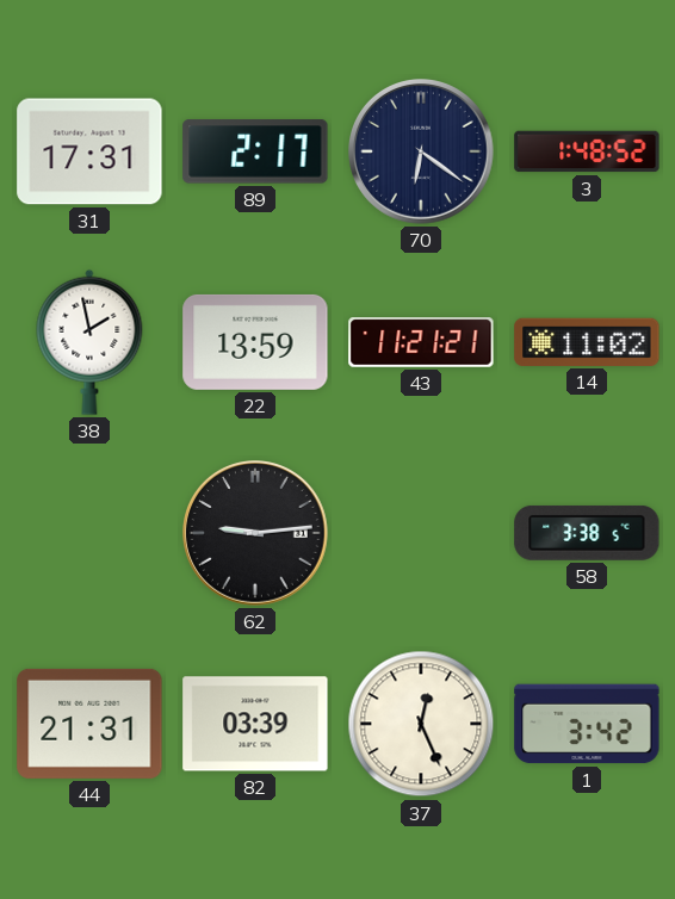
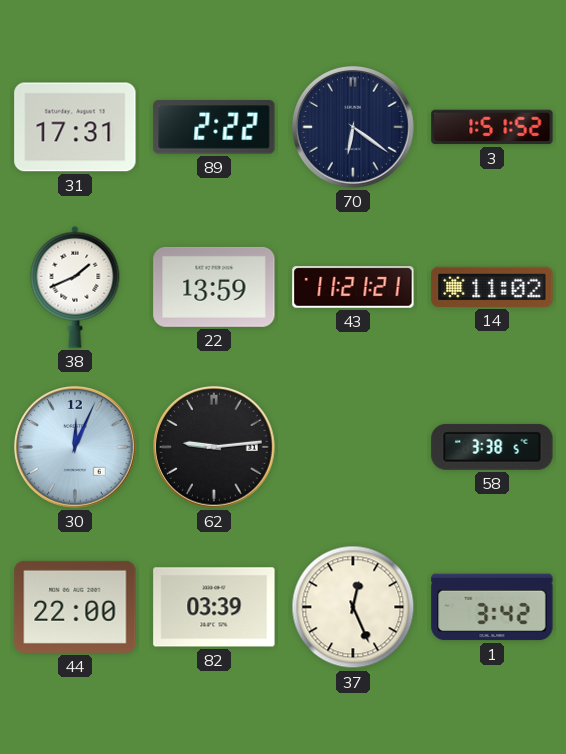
89: 2:17 -> 2:22 (214, 127)
3: 1:48 -> 1:51 (492, 127)
38: 1:58 -> 1:41 (75, 287)
30: none -> 12:04 (75, 447)
44: 21:31 -> 22:00 (75, 607)
